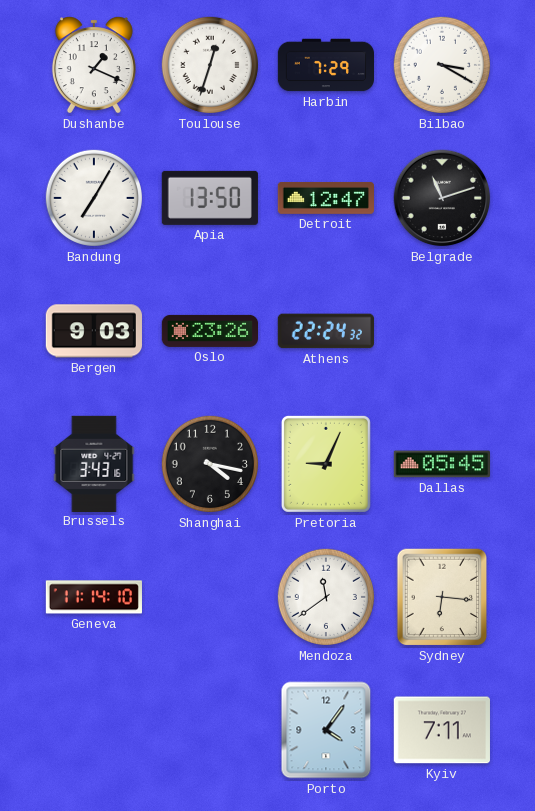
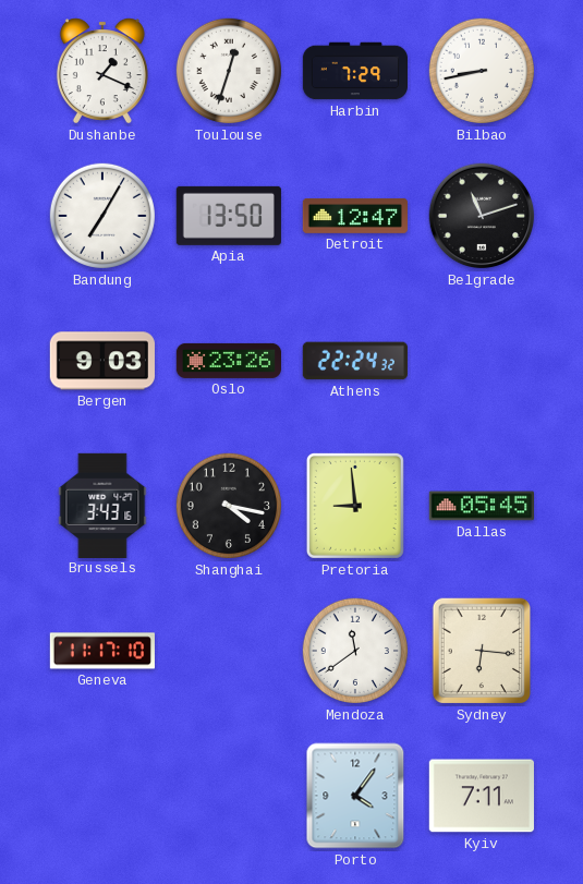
Bilbao: 3:20 -> 8:43 (482, 71)
Pretoria: 9:04 -> 8:59 (355, 506)
Geneva: 11:14 -> 11:17 (102, 651)
